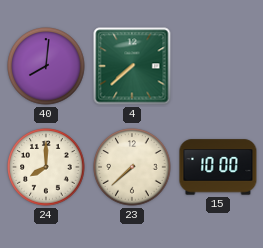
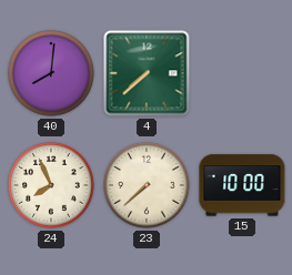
24: 8:00 -> 7:56 (51, 185)
